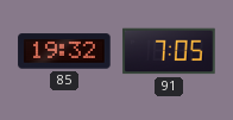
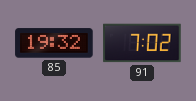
91: 7:05 -> 7:02 (142, 43)
